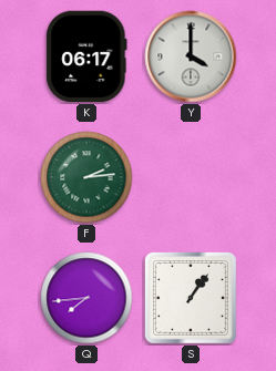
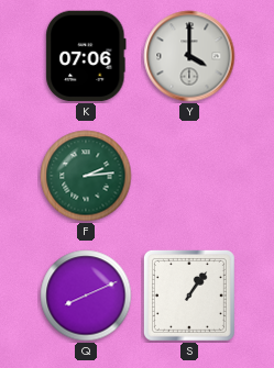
K: 06:17 -> 07:06 (86, 56)
Q: 7:44 -> 8:11 (86, 295)
